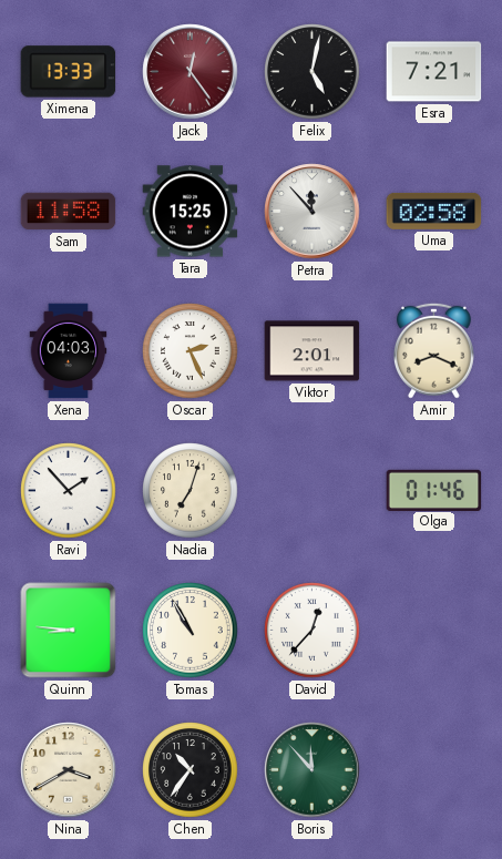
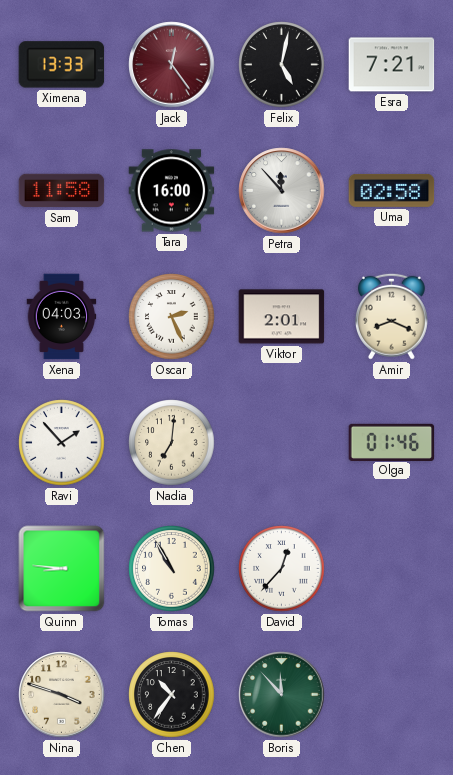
Tara: 15:25 -> 16:00 (172, 191)
Nadia: 7:03 -> 7:01 (172, 443)
Nina: 3:40 -> 3:48 (62, 695)
